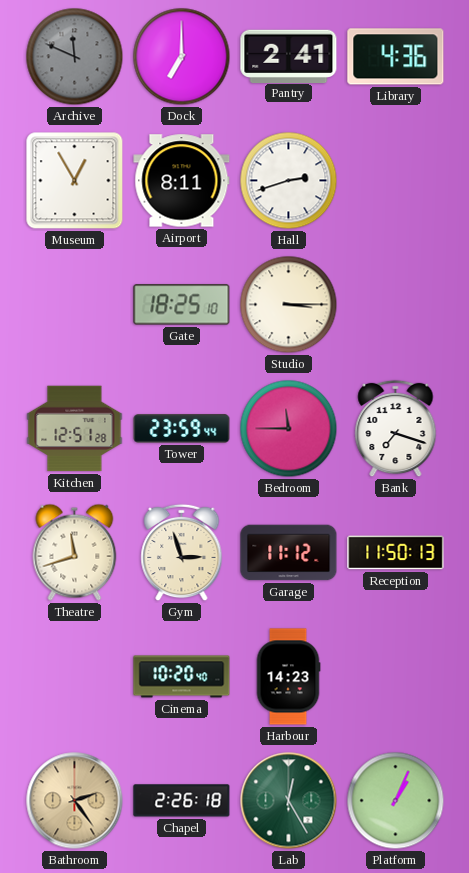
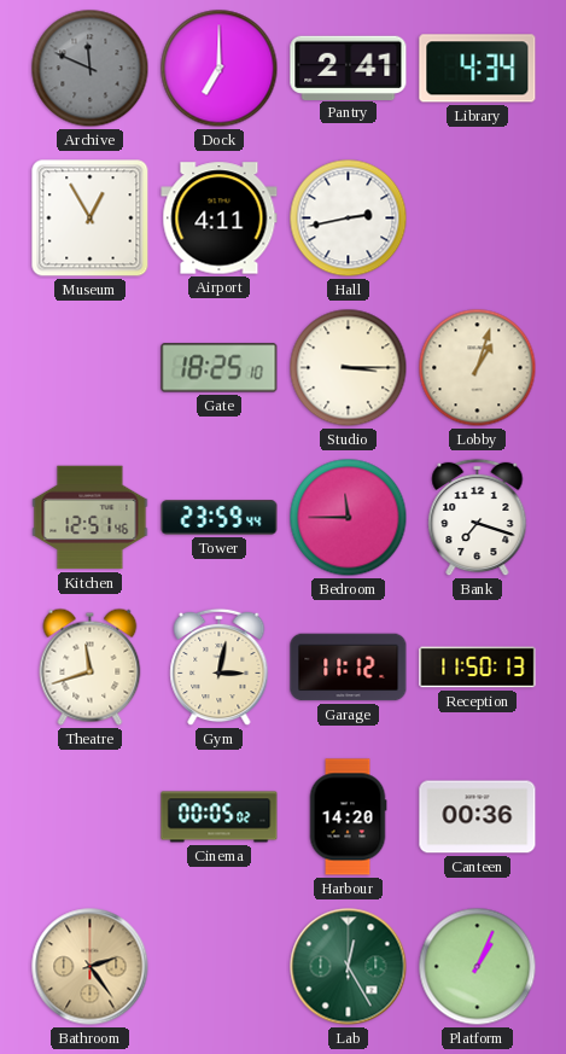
Library: 4:36 -> 4:34 (478, 69)
Airport: 8:11 -> 4:11 (220, 219)
Hall: 2:42 -> 2:43 (349, 219)
Lobby: none -> 1:03 (478, 368)
Kitchen: 12:51:28 -> 12:51:46 (91, 518)
Gym: 2:57 -> 3:02 (220, 668)
Cinema: 10:20 -> 00:05 (220, 817)
Harbour: 14:23 -> 14:20 (348, 817)
Canteen: none -> 00:36 (478, 817)
Chapel: 2:26 -> none (182, 801)
